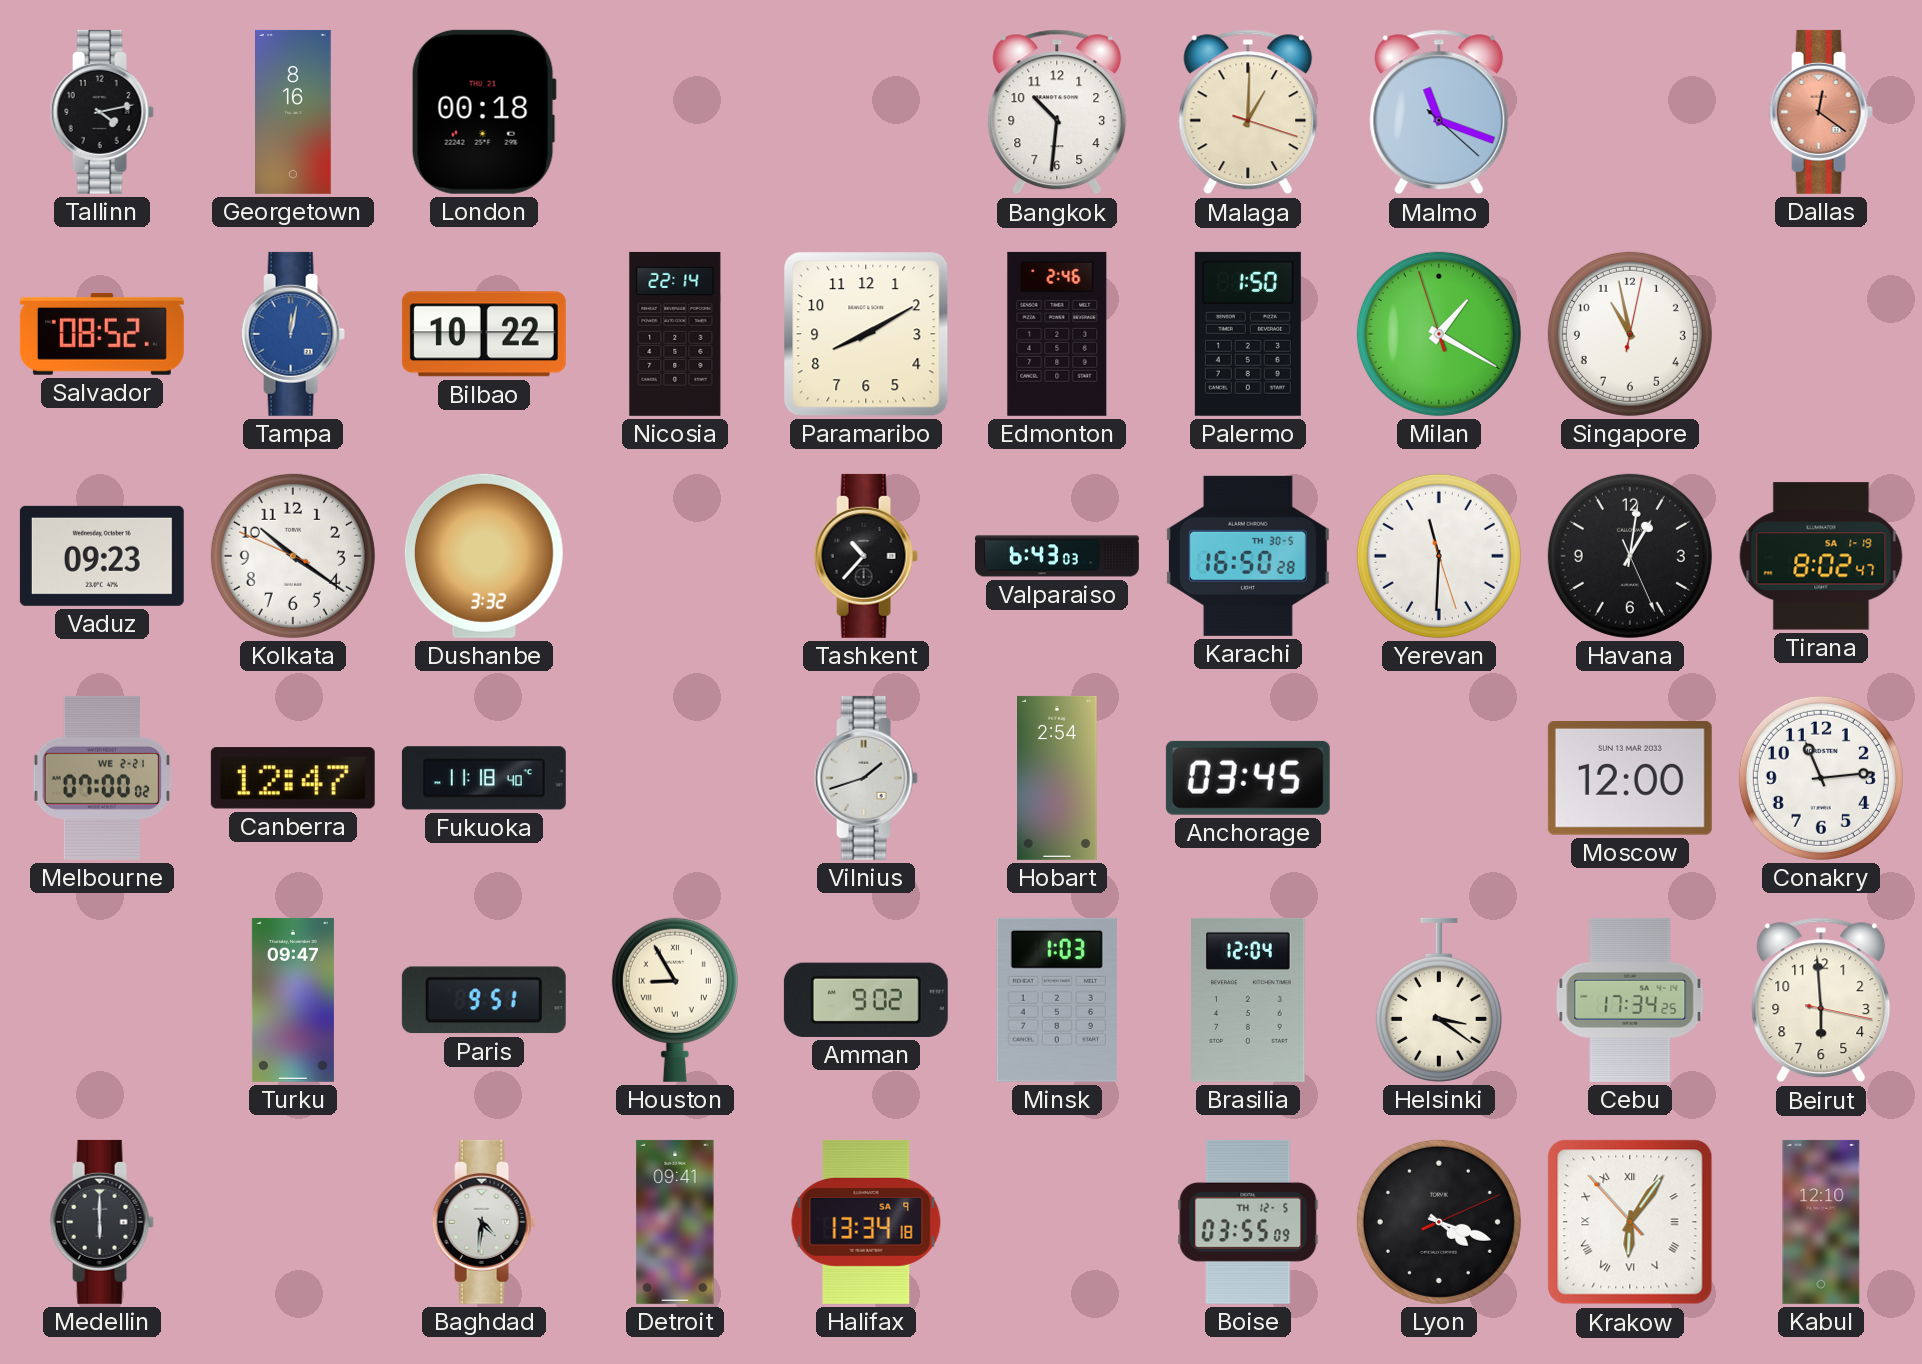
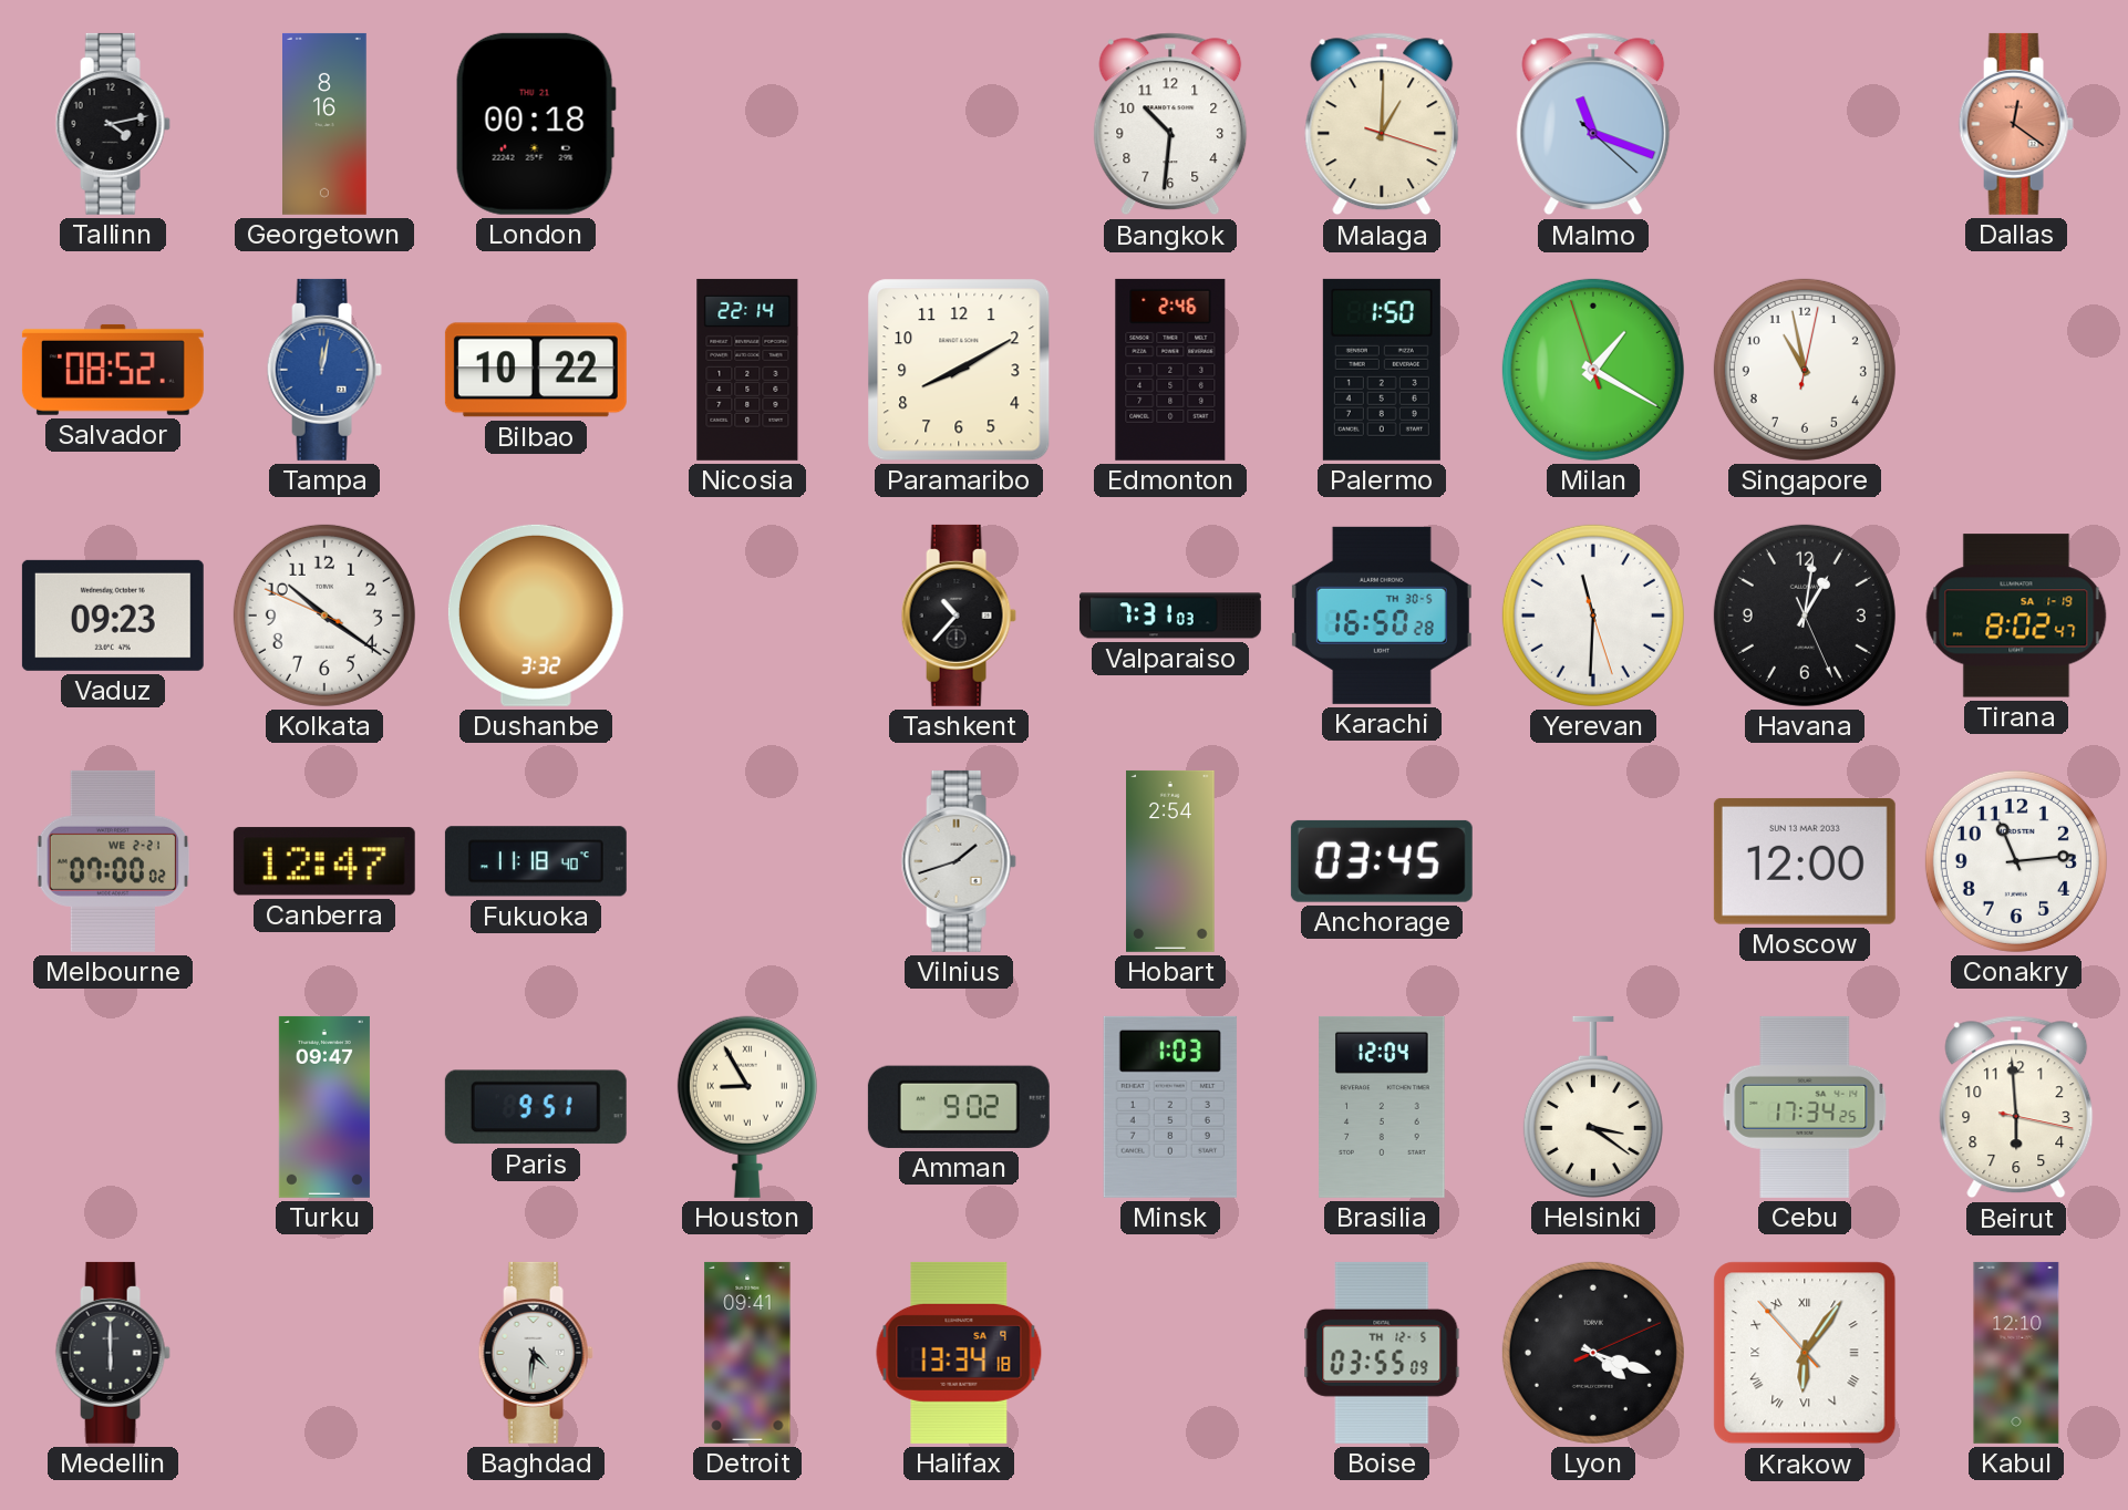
Valparaiso: 6:43 -> 7:31 (1170, 616)
